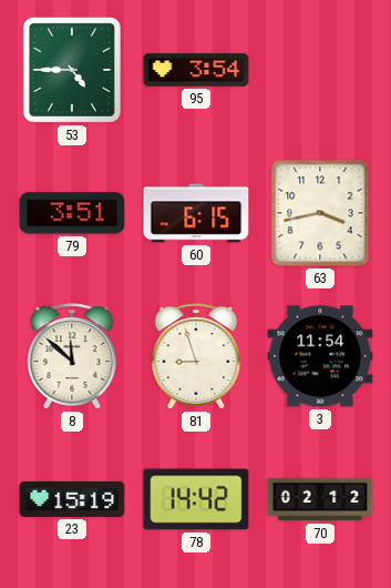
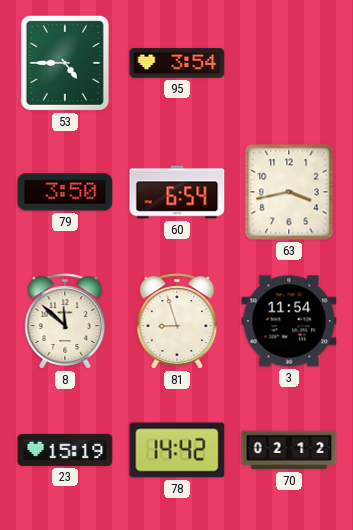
79: 3:51 -> 3:50 (65, 192)
60: 6:15 -> 6:54 (177, 192)
